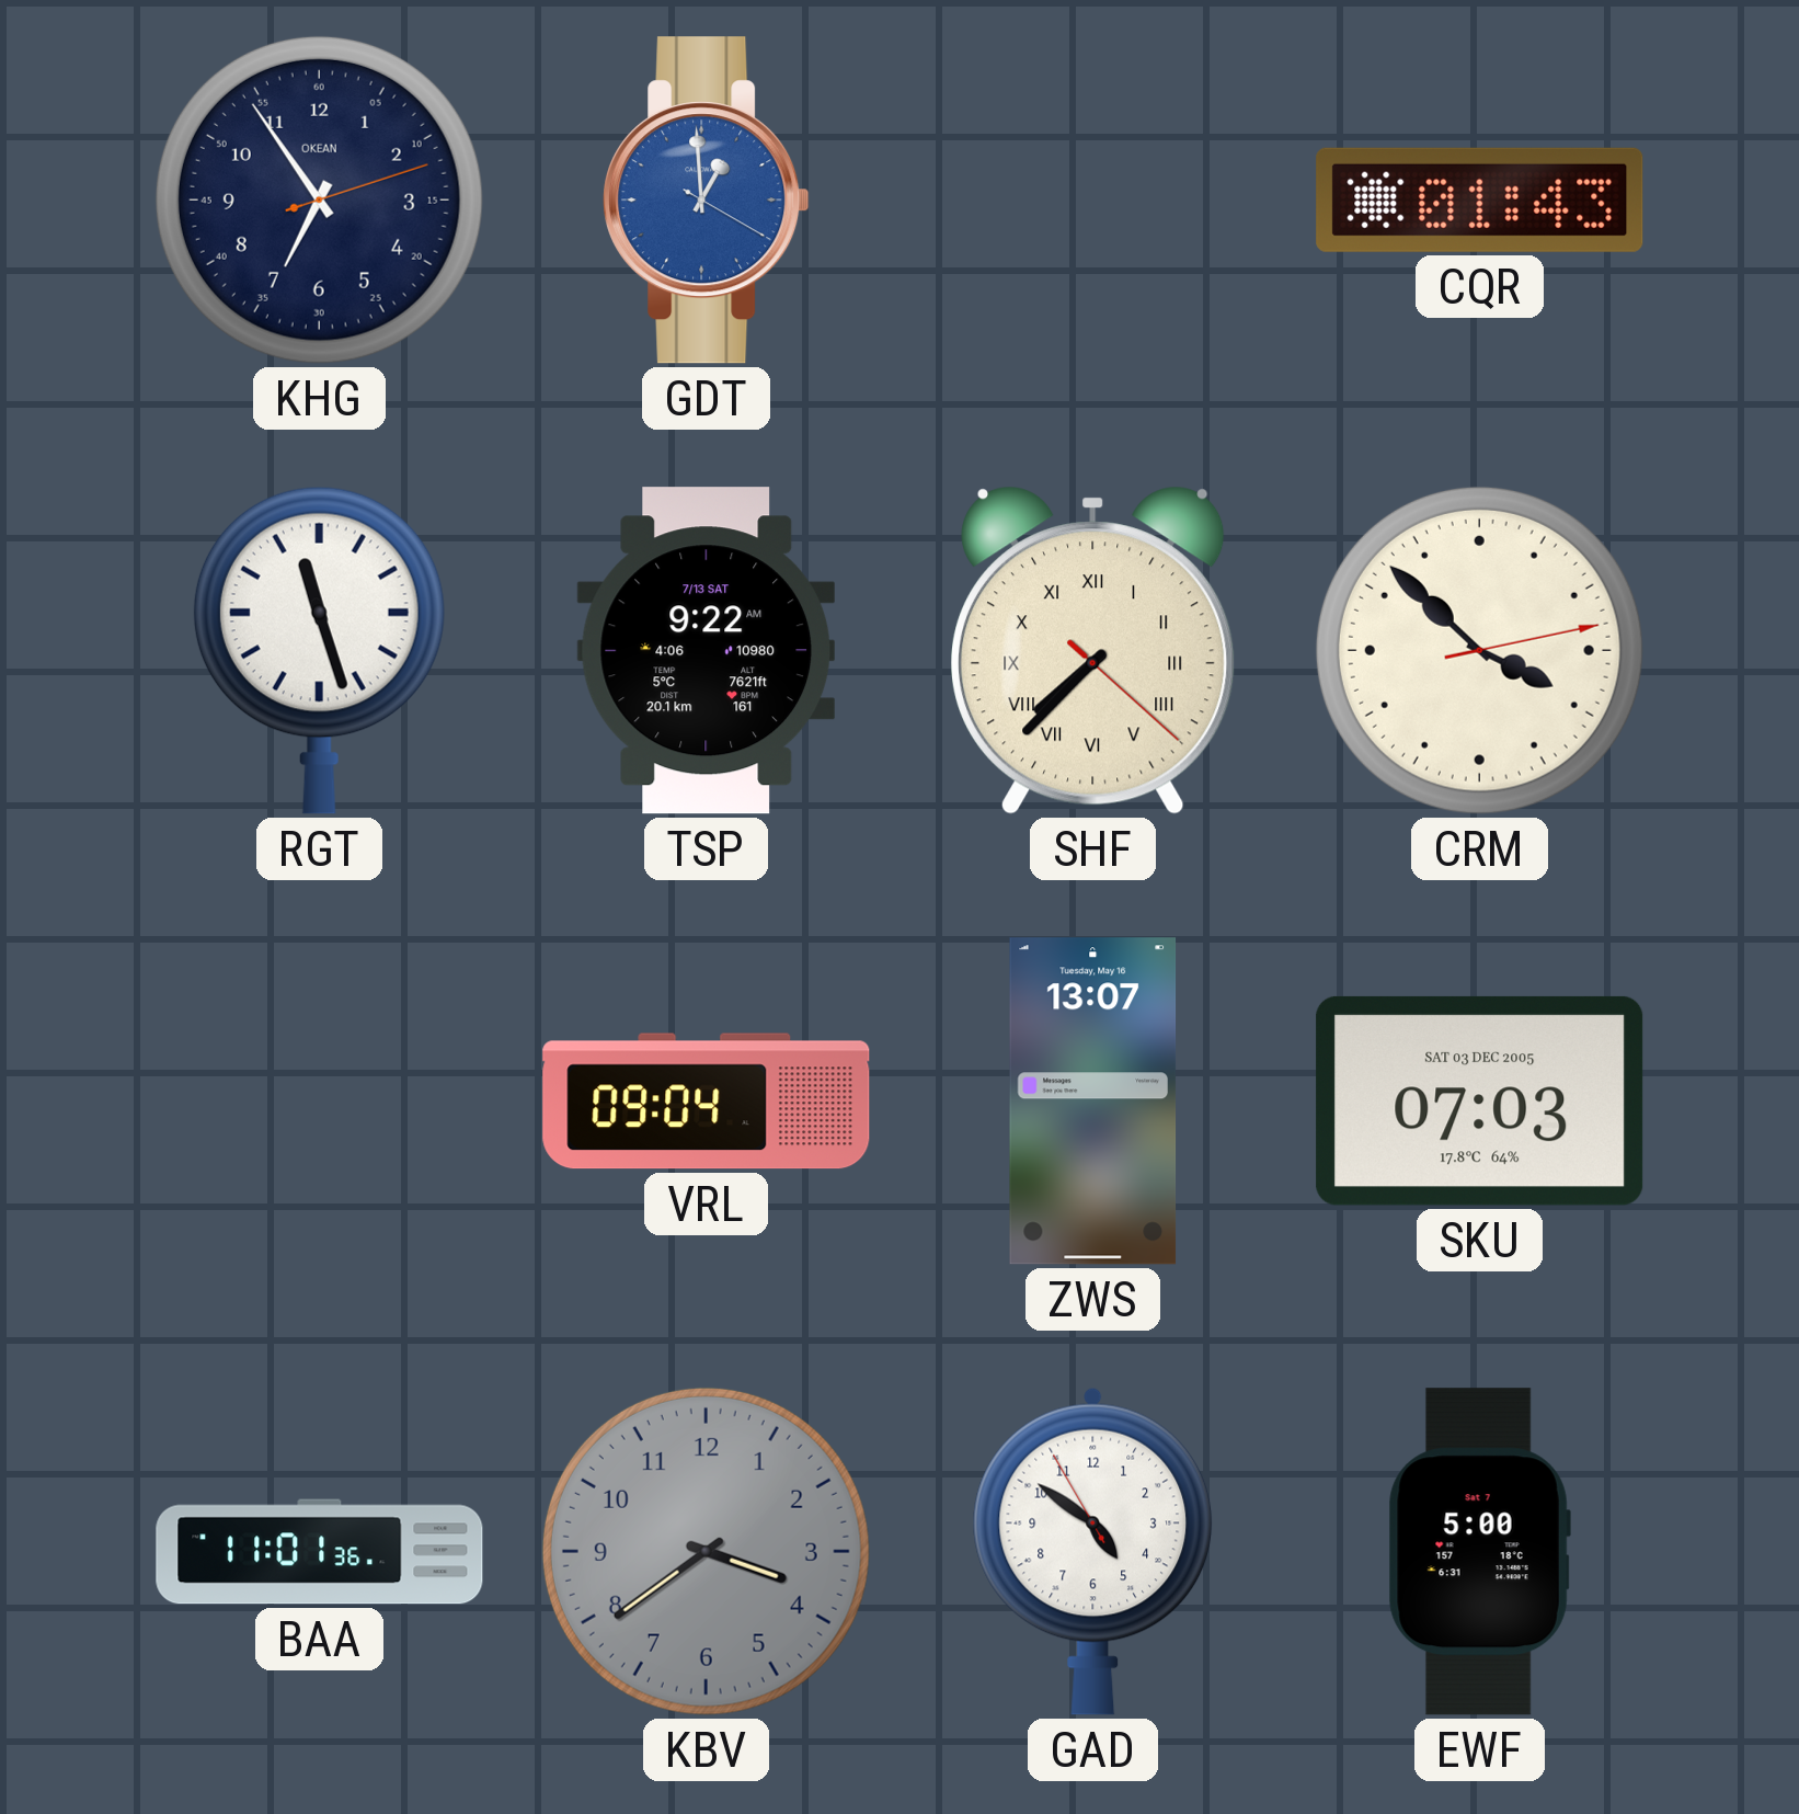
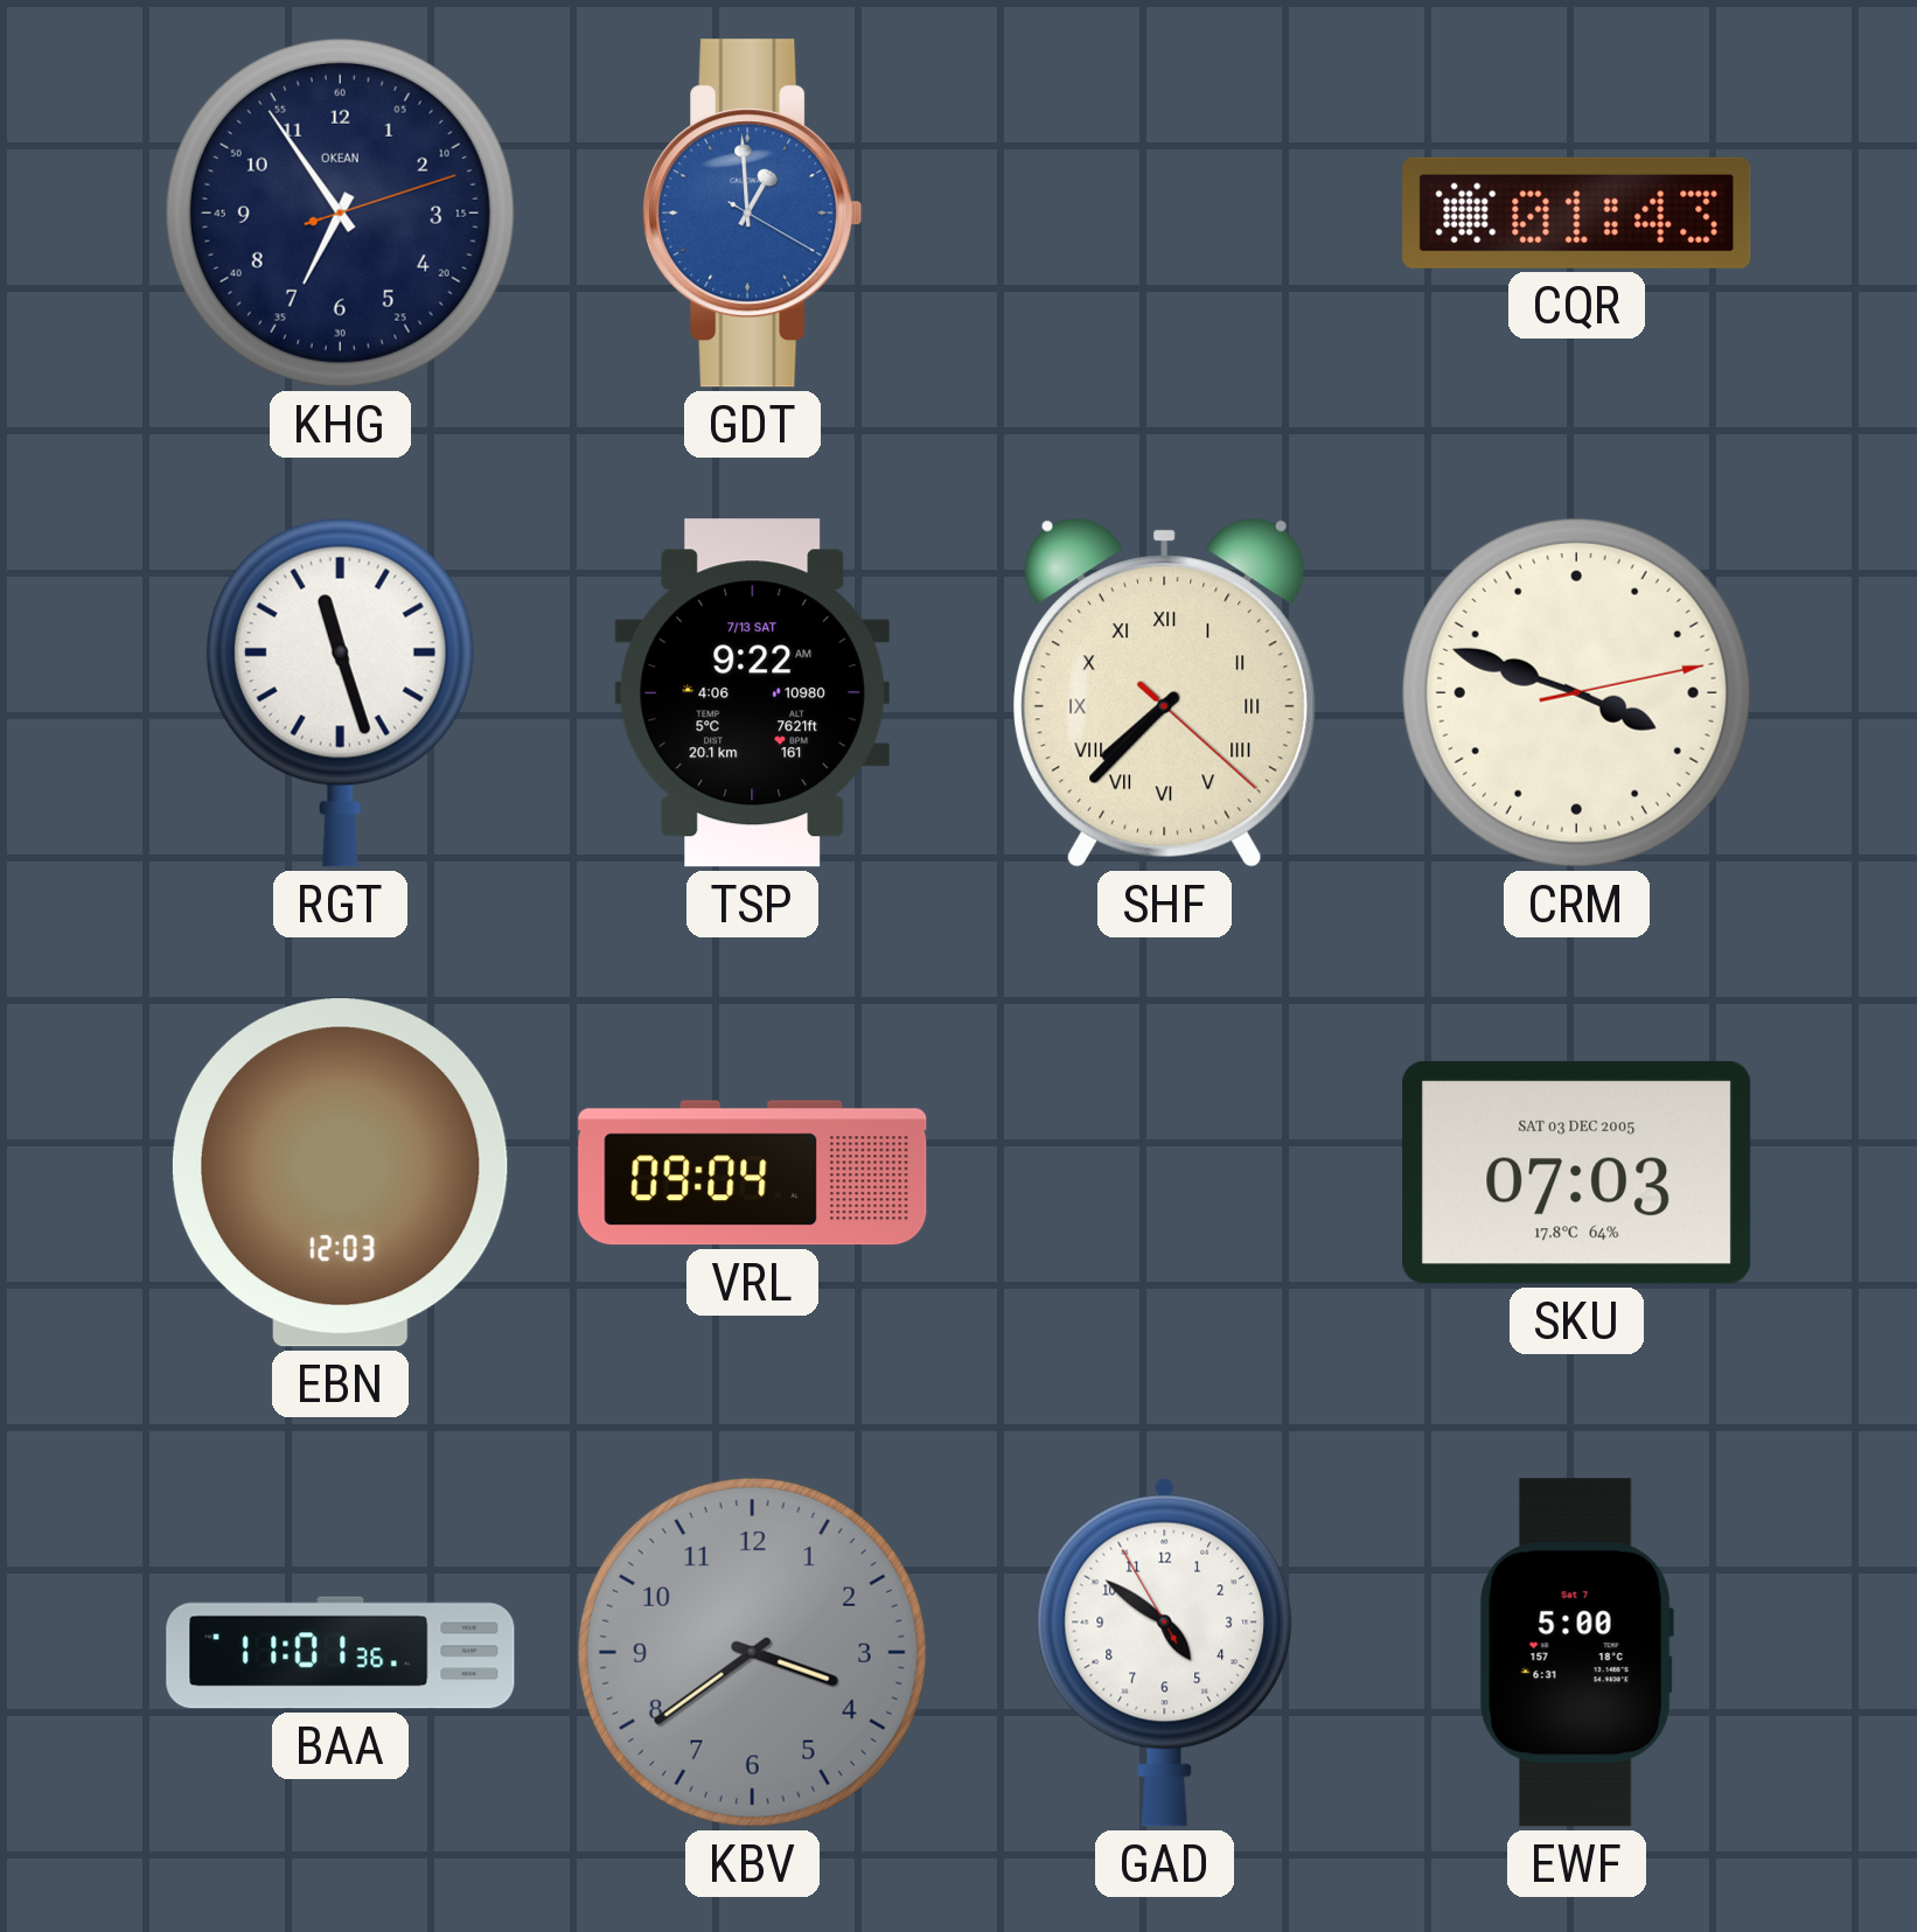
CRM: 3:52 -> 3:48 (1576, 692)
EBN: none -> 12:03 (340, 1173)
ZWS: 13:07 -> none (1093, 1102)
